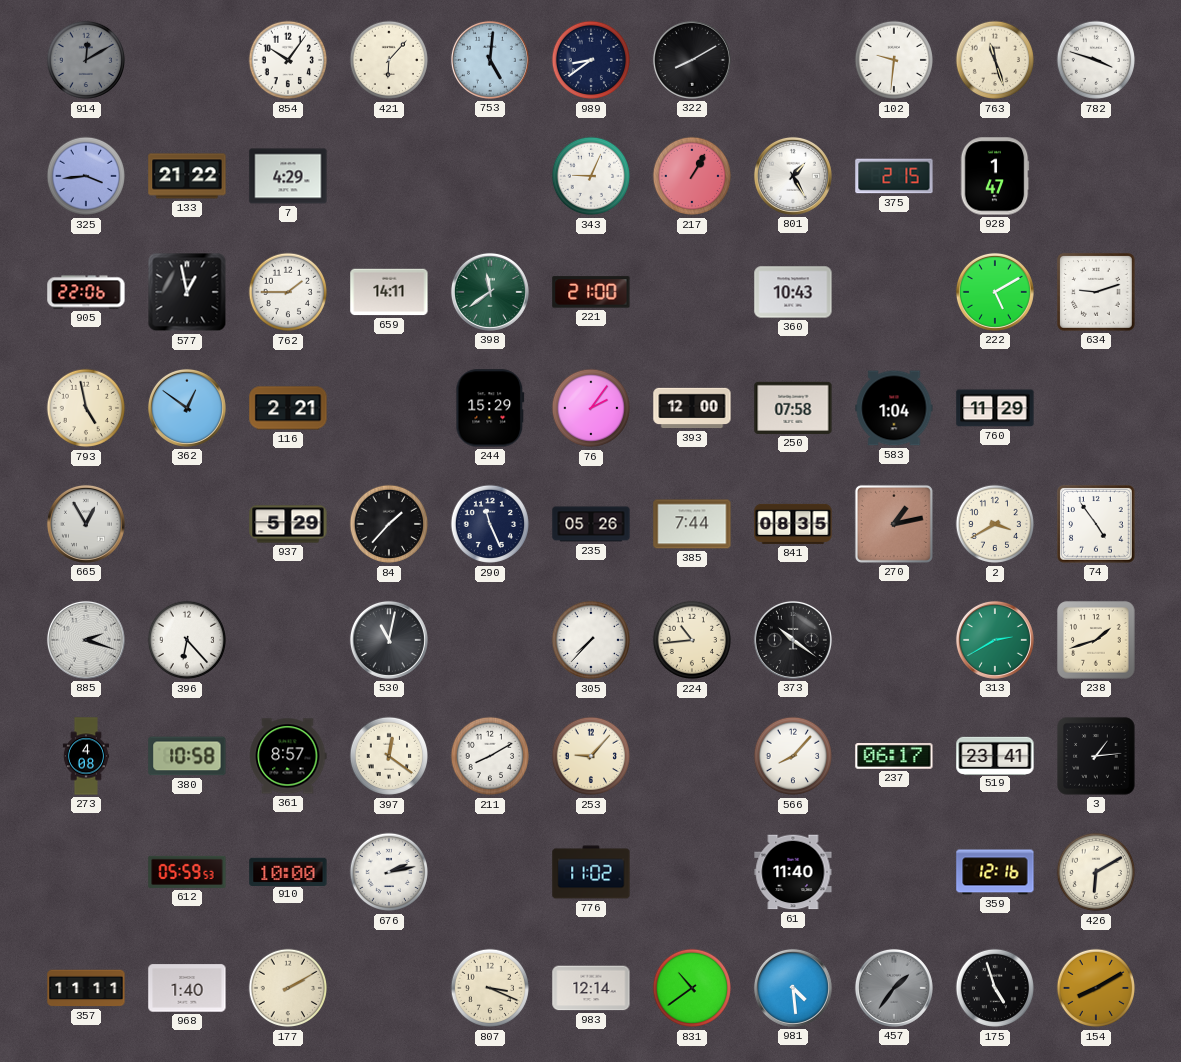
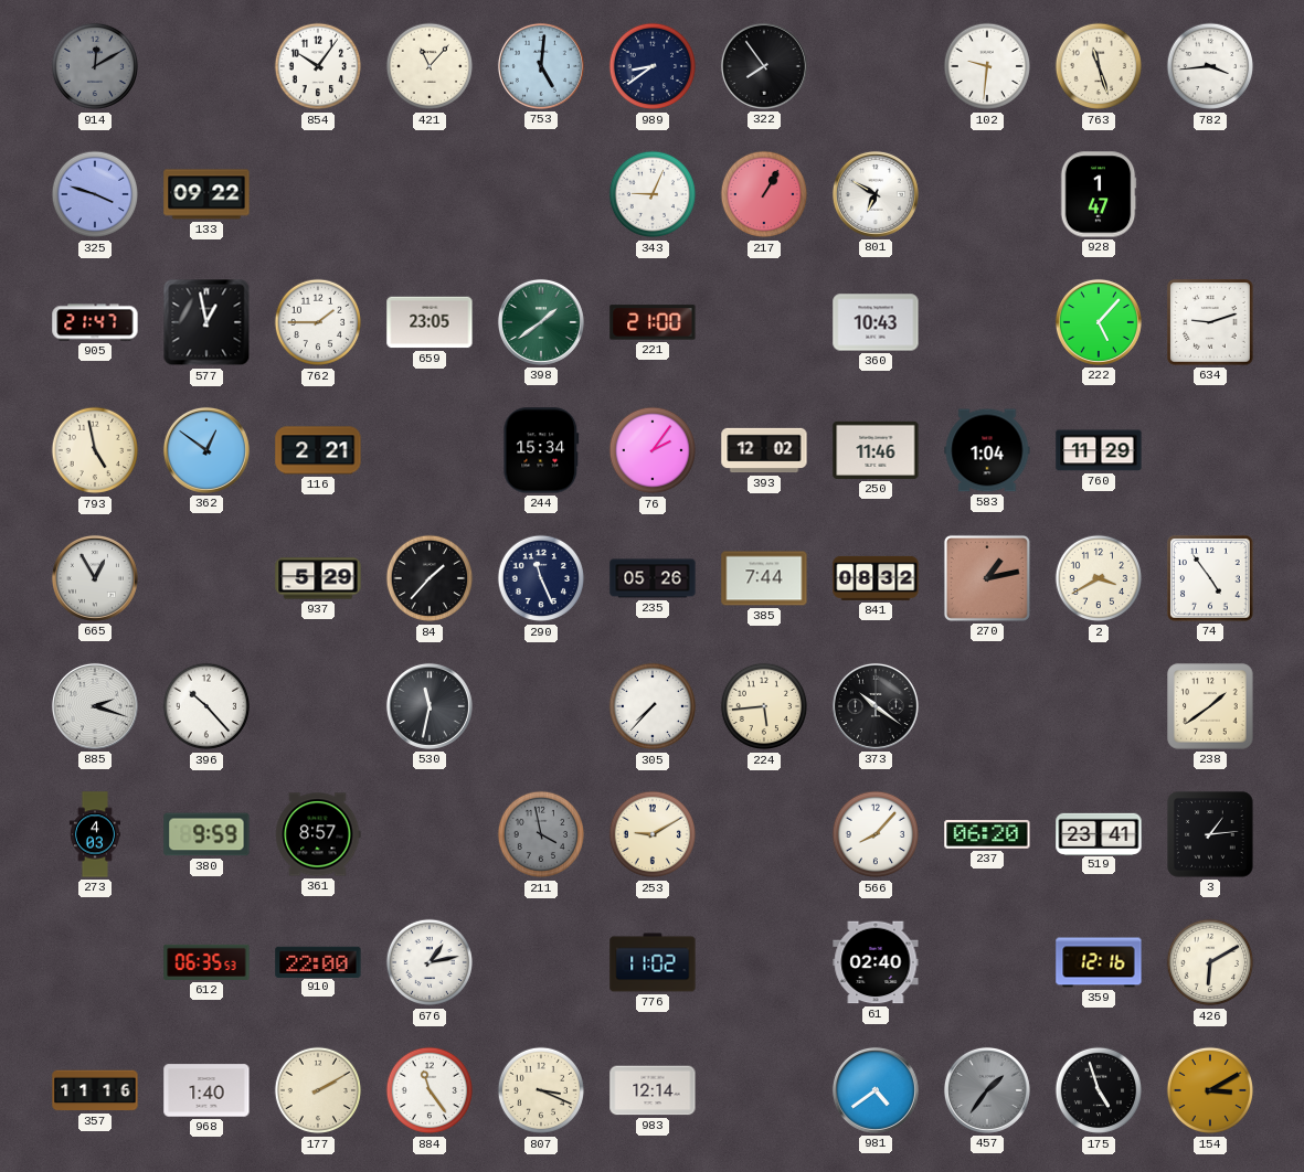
421: 6:07 -> 11:07 (430, 66)
322: 8:10 -> 7:54 (764, 66)
782: 3:48 -> 3:44 (1210, 66)
325: 3:44 -> 3:48 (95, 194)
133: 21:22 -> 09:22 (206, 194)
7: 4:29 -> none (288, 176)
801: 1:25 -> 6:50 (876, 194)
375: 2:15 -> none (894, 176)
905: 22:06 -> 21:47 (95, 322)
659: 14:11 -> 23:05 (430, 322)
398: 11:39 -> 1:39 (541, 322)
222: 5:10 -> 5:07 (1099, 322)
244: 15:29 -> 15:34 (541, 450)
393: 12:00 -> 12:02 (764, 450)
250: 07:58 -> 11:46 (876, 450)
841: 08:35 -> 08:32 (876, 578)
396: 6:23 -> 10:23 (206, 706)
530: 11:02 -> 11:32 (430, 706)
224: 10:44 -> 5:44 (764, 706)
313: 2:40 -> none (995, 640)
238: 1:42 -> 1:39 (1210, 706)
273: 4:08 -> 4:03 (94, 834)
380: 10:58 -> 9:59 (206, 834)
397: 12:21 -> none (389, 756)
211: 8:10 -> 3:58 (541, 834)
211 dial: white -> grey (541, 834)
253: 9:07 -> 9:10 (653, 834)
237: 06:17 -> 06:20 (987, 835)
612: 05:59 -> 06:35 (206, 962)
910: 10:00 -> 22:00 (318, 961)
676: 2:13 -> 1:13 (430, 962)
61: 11:40 -> 02:40 (876, 962)
357: 11:11 -> 11:16 (95, 1090)
884: none -> 11:24 (430, 1090)
831: 10:39 -> none (692, 988)
981: 4:29 -> 4:39 (876, 1090)
154: 8:10 -> 3:10 (1210, 1090)
